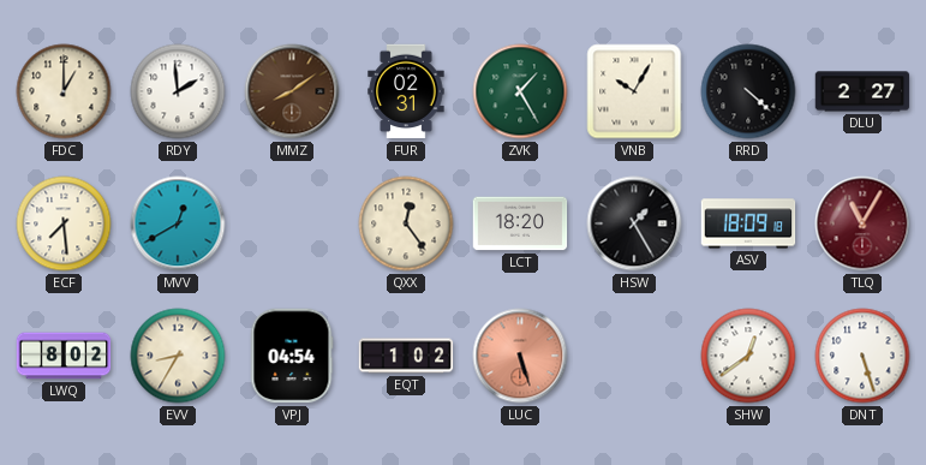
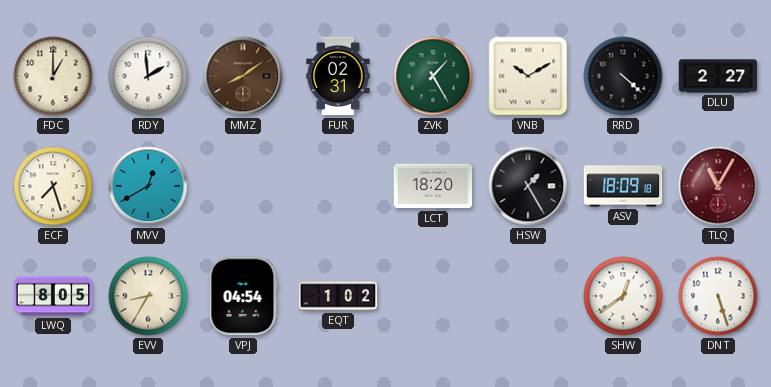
VNB: 10:05 -> 10:10 (528, 76)
ECF: 7:29 -> 7:27 (53, 186)
QXX: 12:24 -> none (406, 223)
LWQ: 8:02 -> 8:05 (53, 296)
LUC: 5:27 -> none (520, 356)
